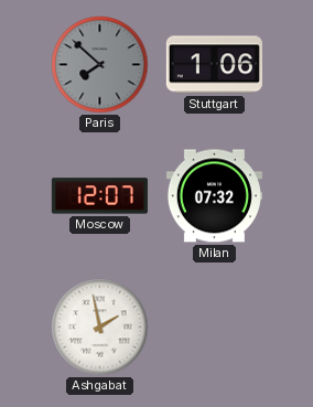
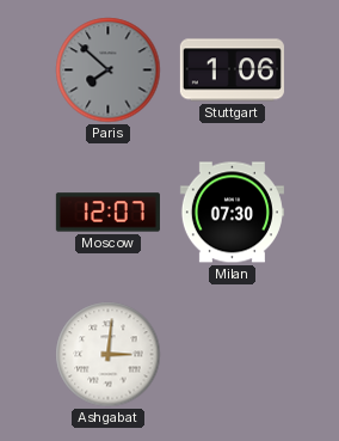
Milan: 07:32 -> 07:30 (232, 213)
Ashgabat: 1:58 -> 3:01 (109, 355)
